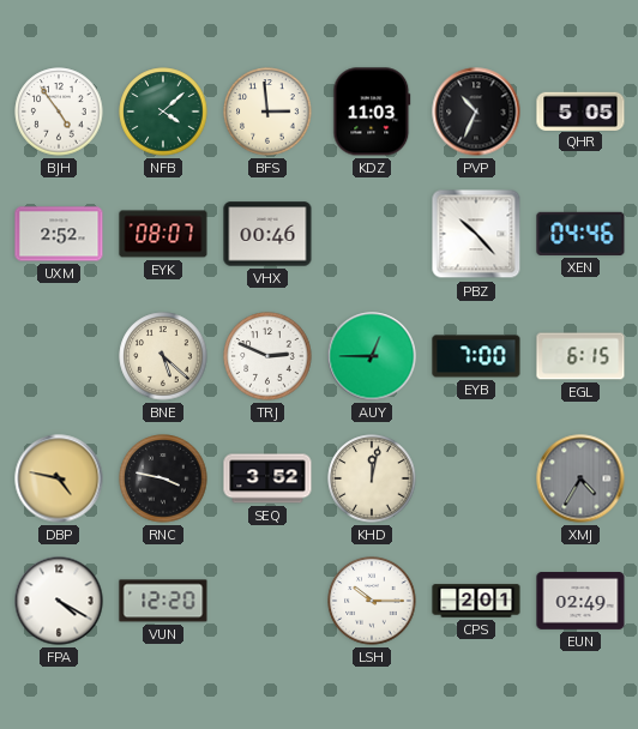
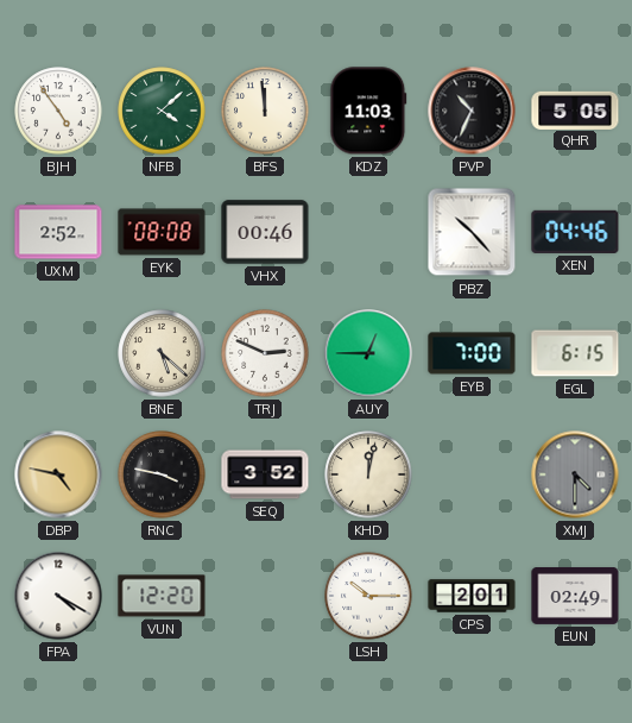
BFS: 2:59 -> 11:59 (265, 111)
EYK: 08:07 -> 08:08 (162, 232)
XMJ: 4:35 -> 4:30 (575, 474)
